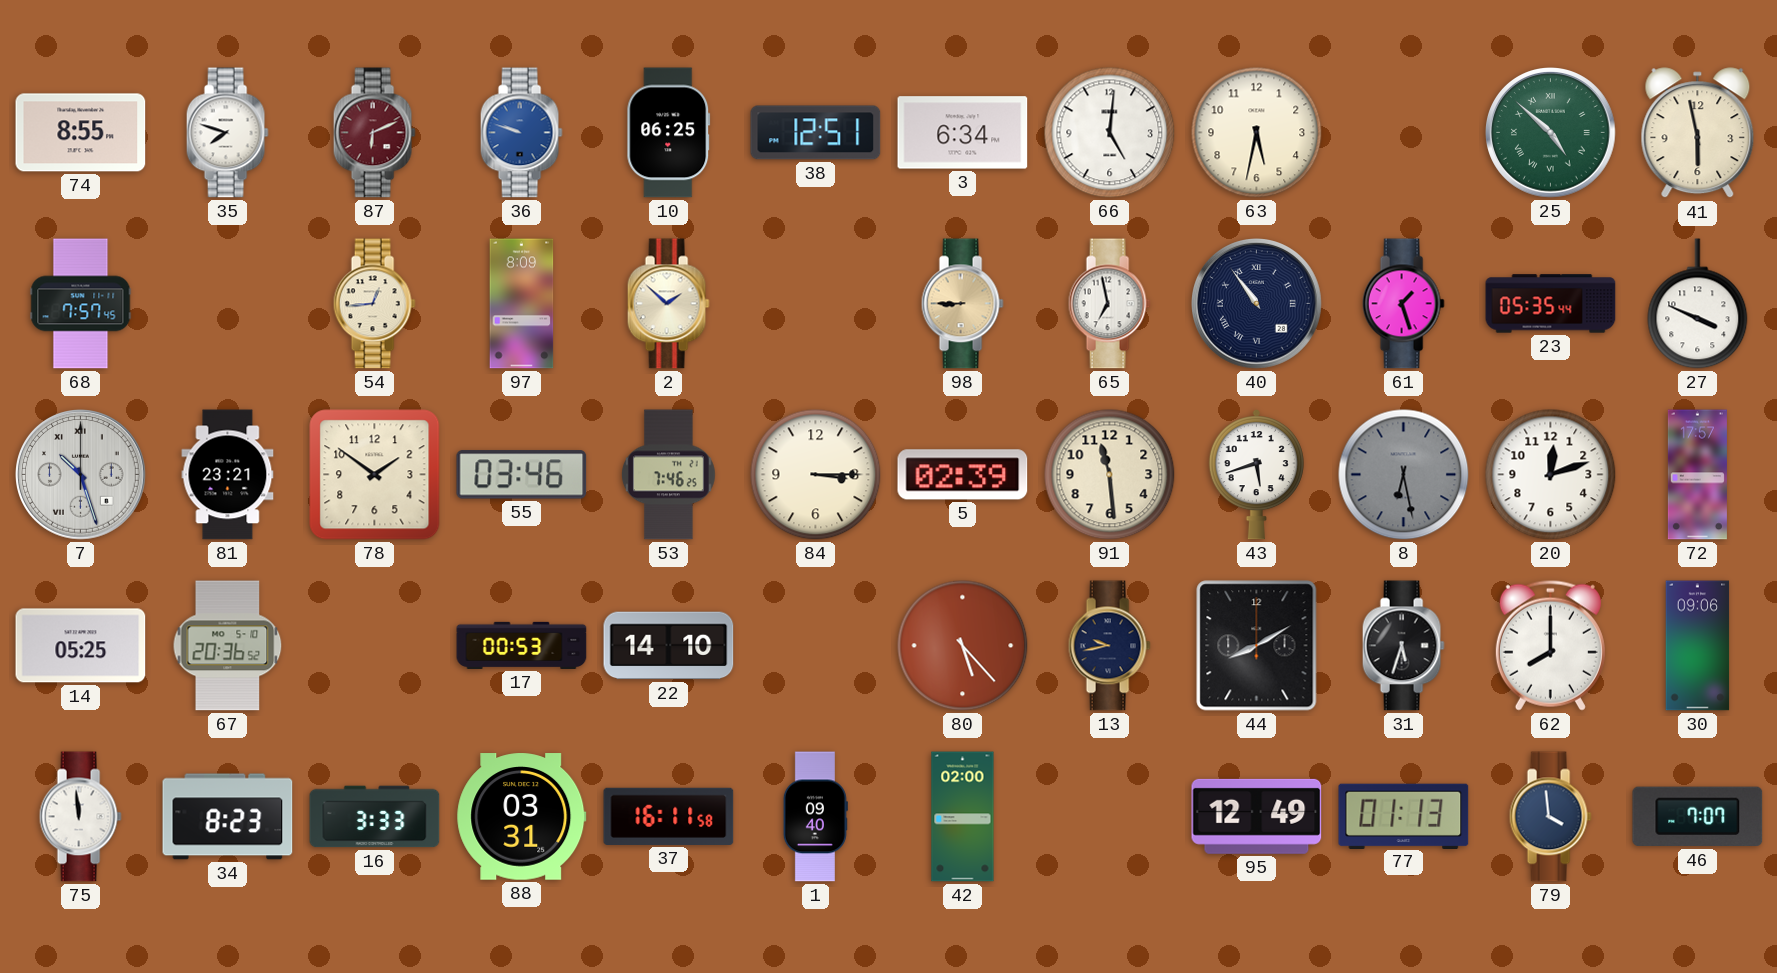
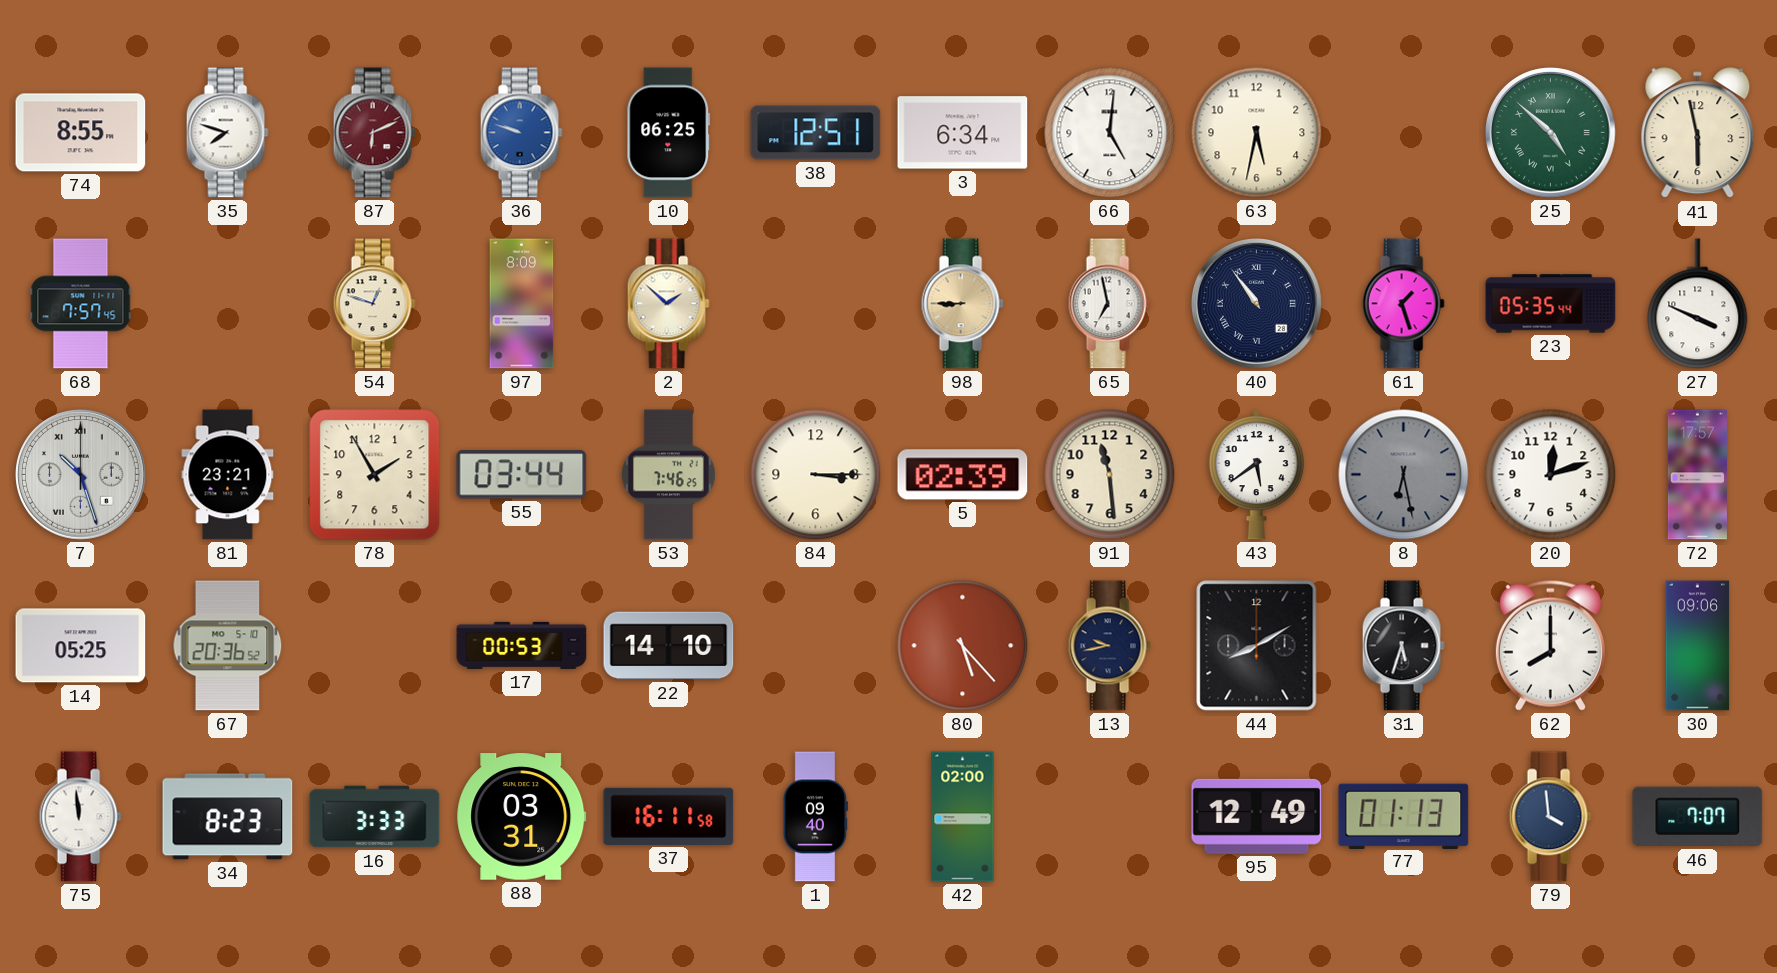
54: 12:44 -> 12:48 (374, 304)
78: 1:51 -> 1:55 (375, 475)
55: 03:46 -> 03:44 (522, 475)
43: 5:42 -> 5:39 (1256, 475)
